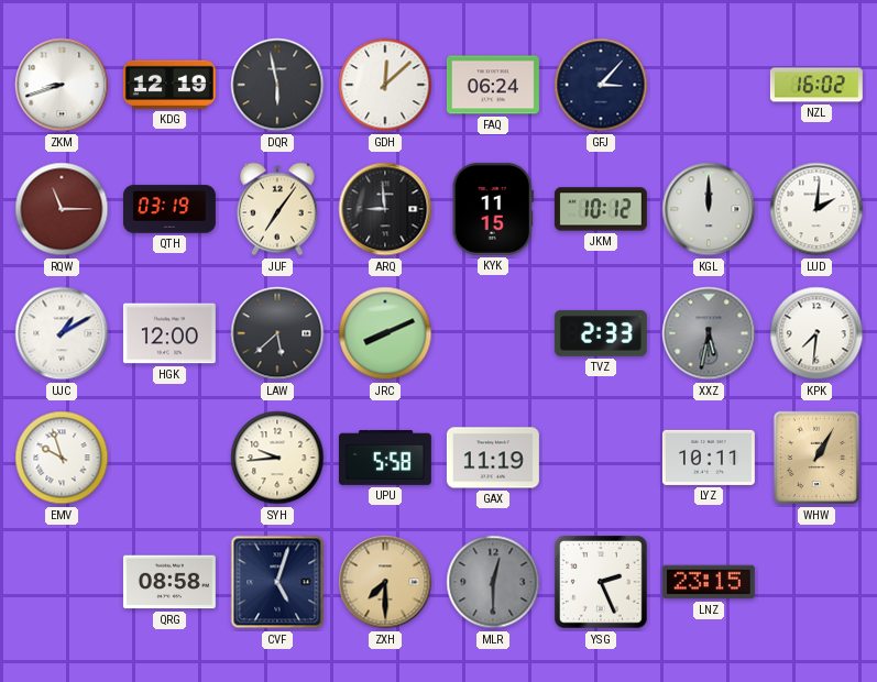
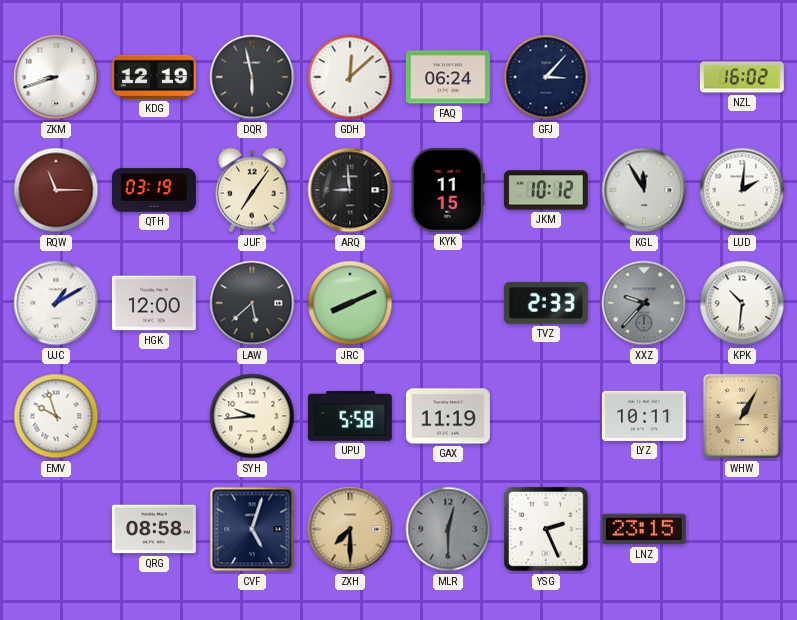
KGL: 12:00 -> 11:55 (644, 190)
XXZ: 5:32 -> 9:37 (644, 303)
KPK: 7:31 -> 10:31 (742, 303)
